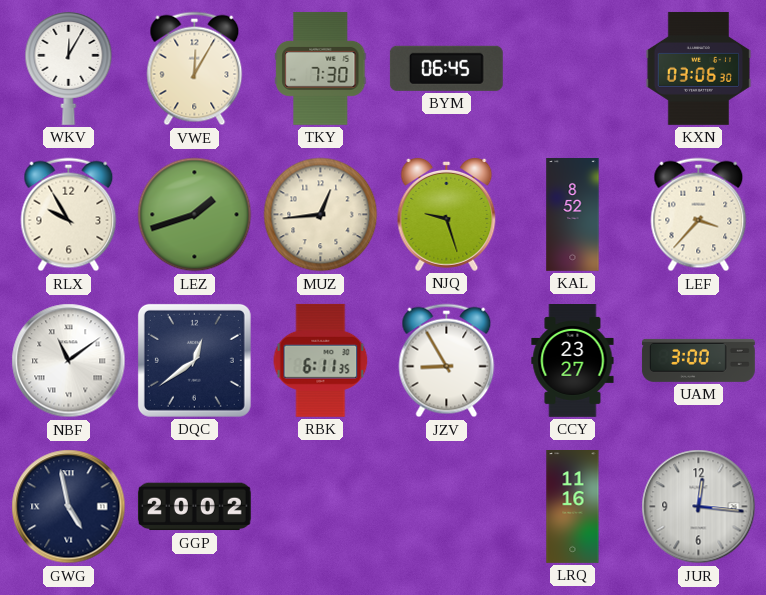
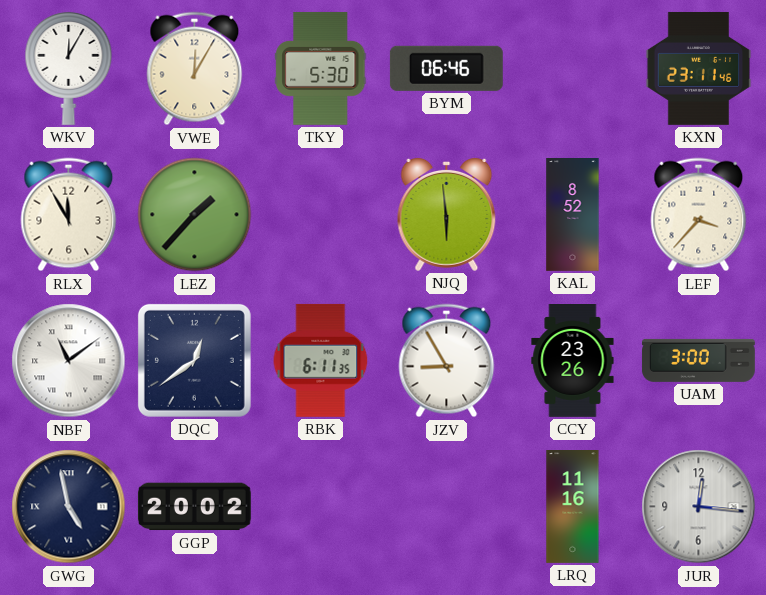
TKY: 7:30 -> 5:30 (321, 68)
BYM: 06:45 -> 06:46 (446, 68)
KXN: 03:06 -> 23:11 (699, 68)
RLX: 9:55 -> 11:55 (69, 215)
LEZ: 1:42 -> 1:37 (195, 215)
MUZ: 12:44 -> none (321, 215)
NJQ: 9:27 -> 5:59 (447, 214)
CCY: 23:27 -> 23:26 (573, 361)
